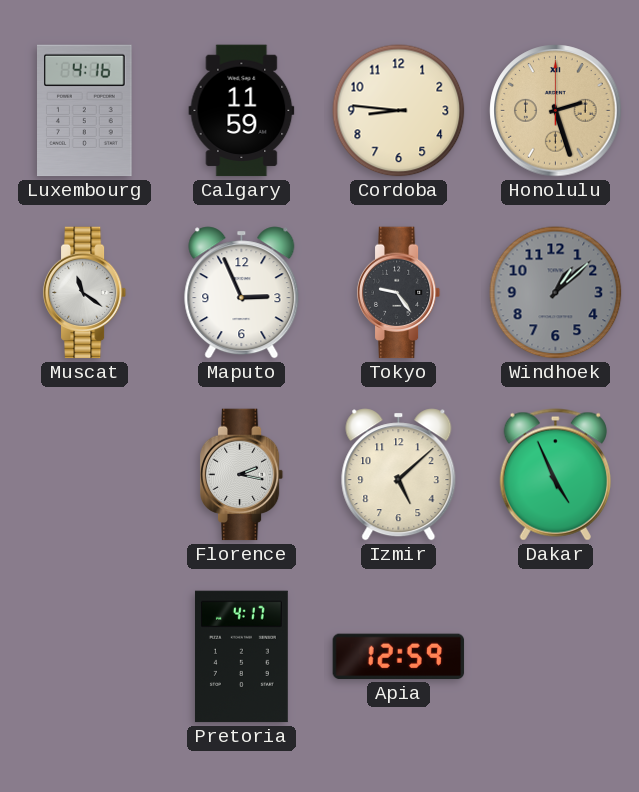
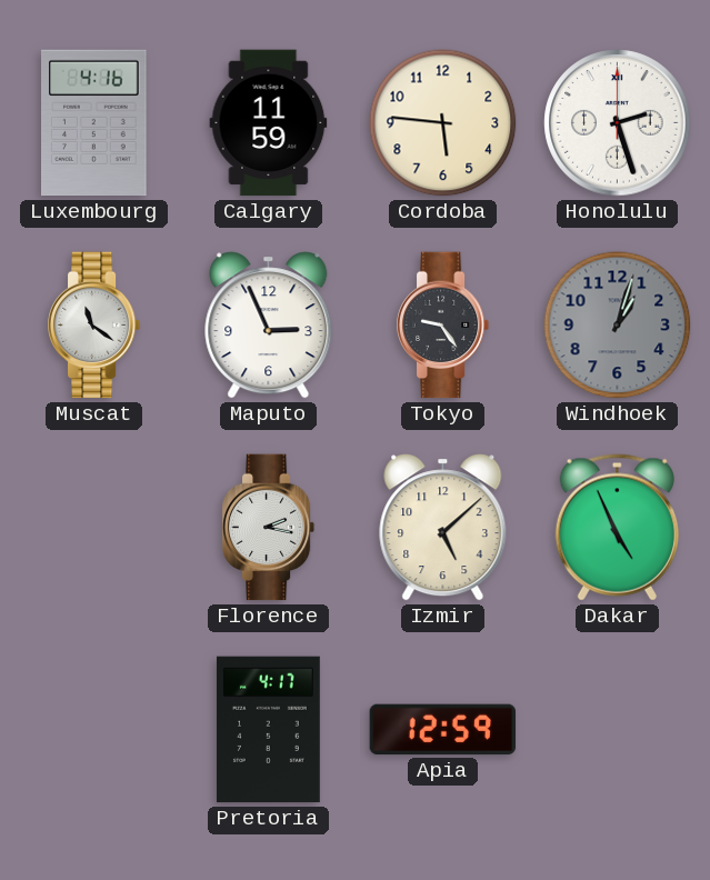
Cordoba: 8:46 -> 5:46 (443, 123)
Honolulu dial: champagne -> white (618, 123)
Windhoek: 1:08 -> 1:03 (618, 326)
